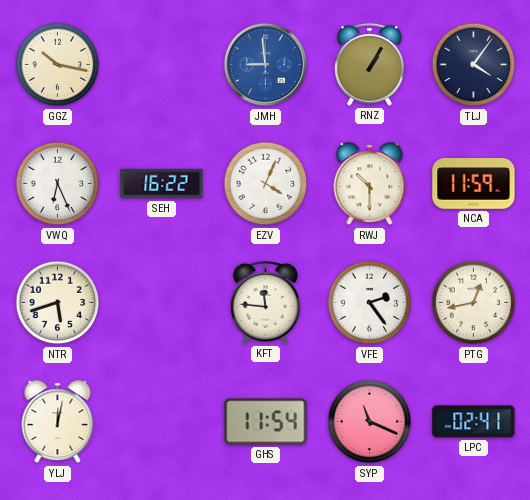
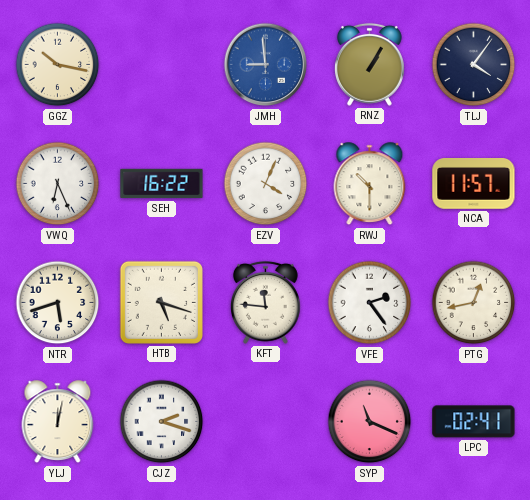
NCA: 11:59 -> 11:57 (474, 184)
HTB: none -> 5:18 (161, 302)
CJZ: none -> 2:18 (162, 422)
GHS: 11:54 -> none (266, 422)
